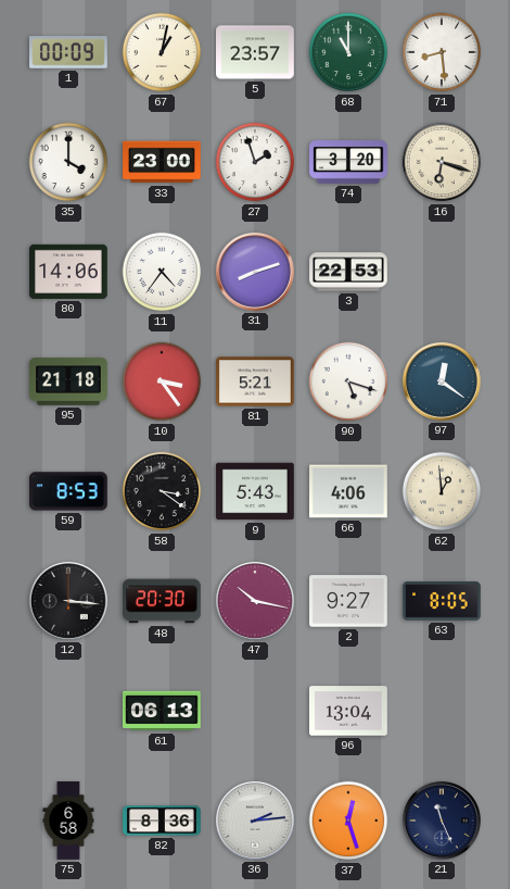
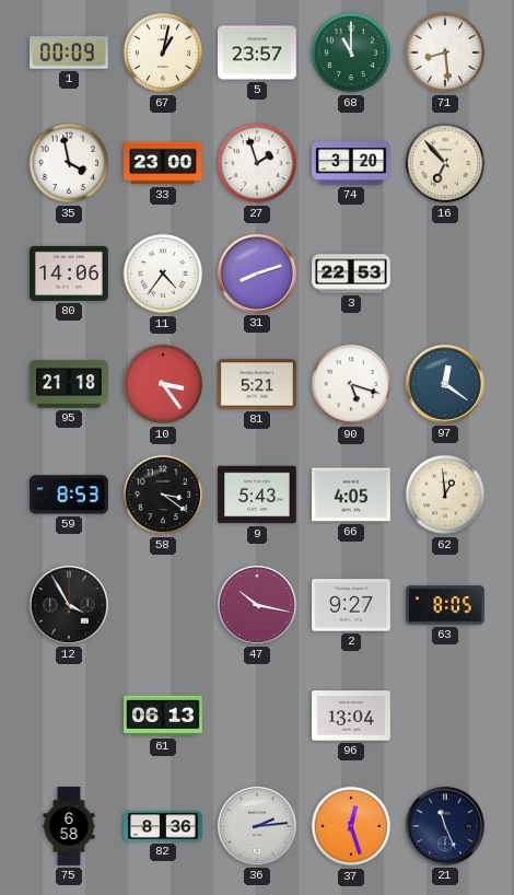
35: 4:00 -> 3:58 (69, 163)
16: 6:18 -> 6:53 (445, 163)
66: 4:06 -> 4:05 (352, 495)
12: 3:16 -> 3:55 (69, 605)
48: 20:30 -> none (163, 601)
